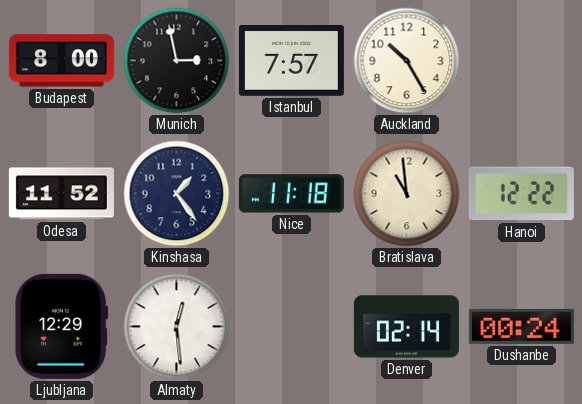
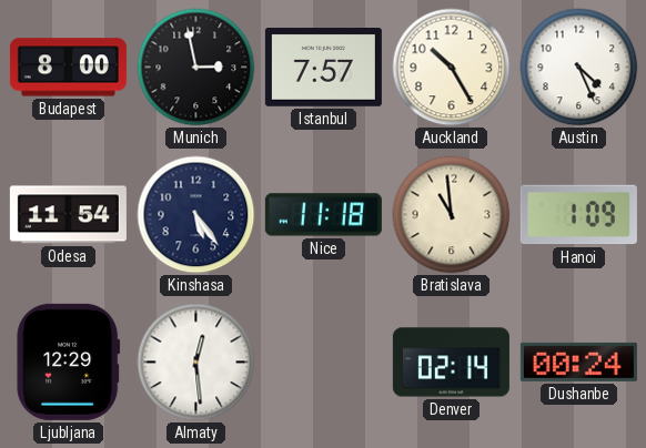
Austin: none -> 4:26 (579, 68)
Odesa: 11:52 -> 11:54 (68, 215)
Kinshasa: 1:24 -> 5:24 (196, 215)
Hanoi: 12:22 -> 1:09 (578, 215)
